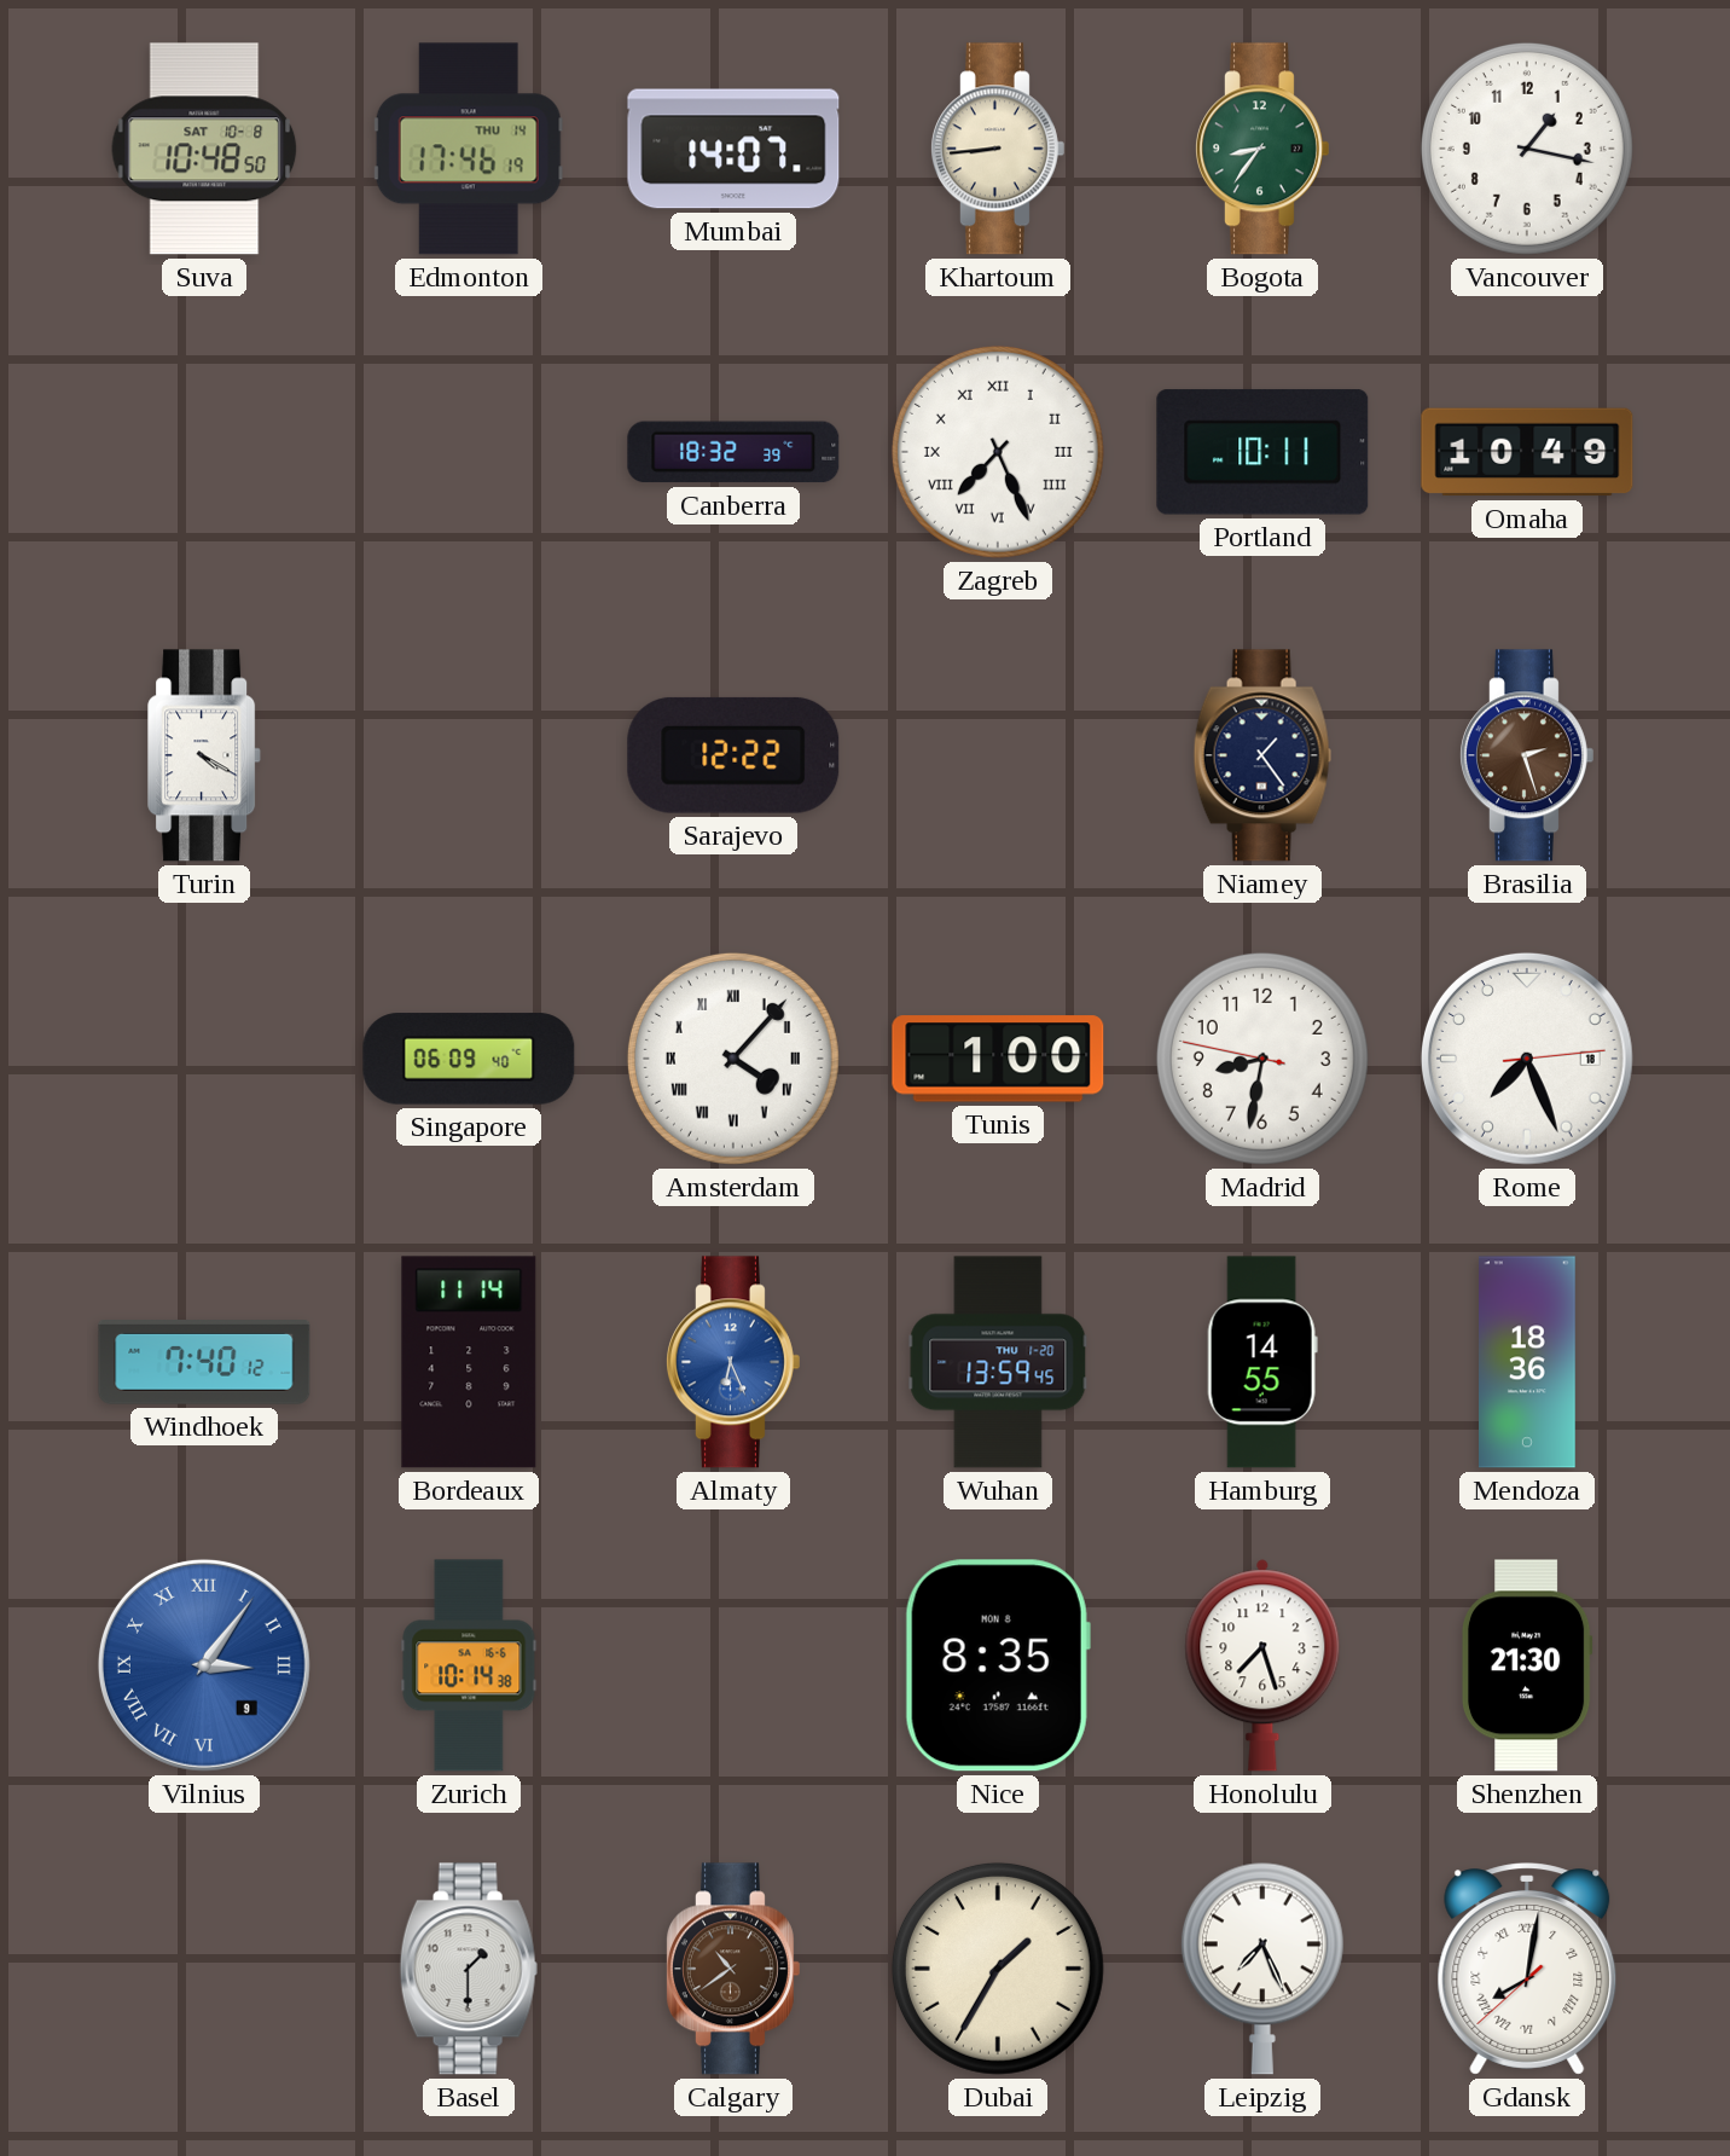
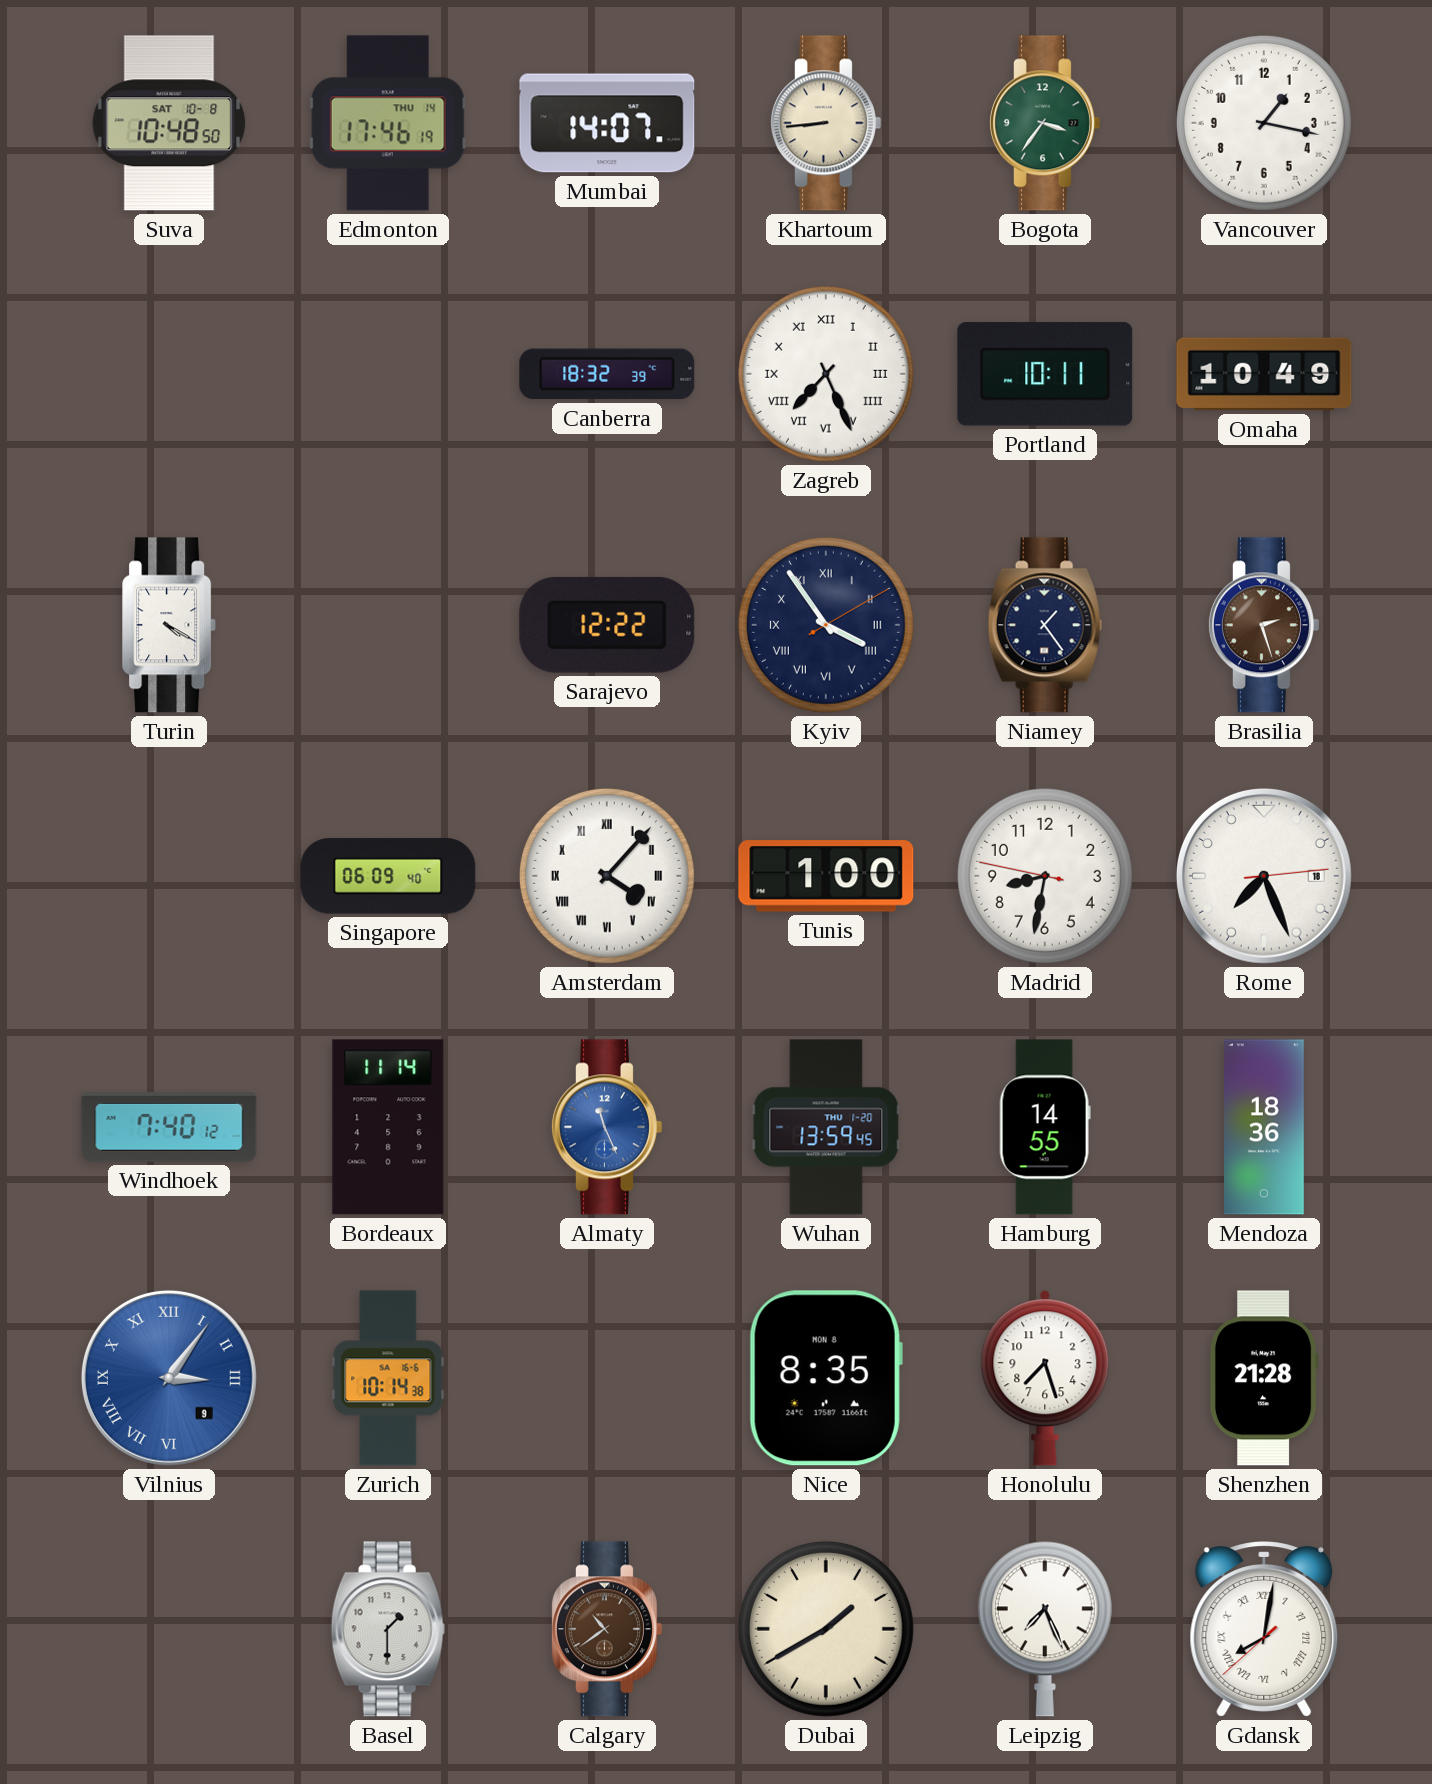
Bogota: 8:36 -> 3:36 (1044, 123)
Kyiv: none -> 3:54 (826, 625)
Almaty: 6:26 -> 11:26 (606, 1127)
Shenzhen: 21:30 -> 21:28 (1264, 1378)
Dubai: 1:35 -> 1:40 (826, 1629)
